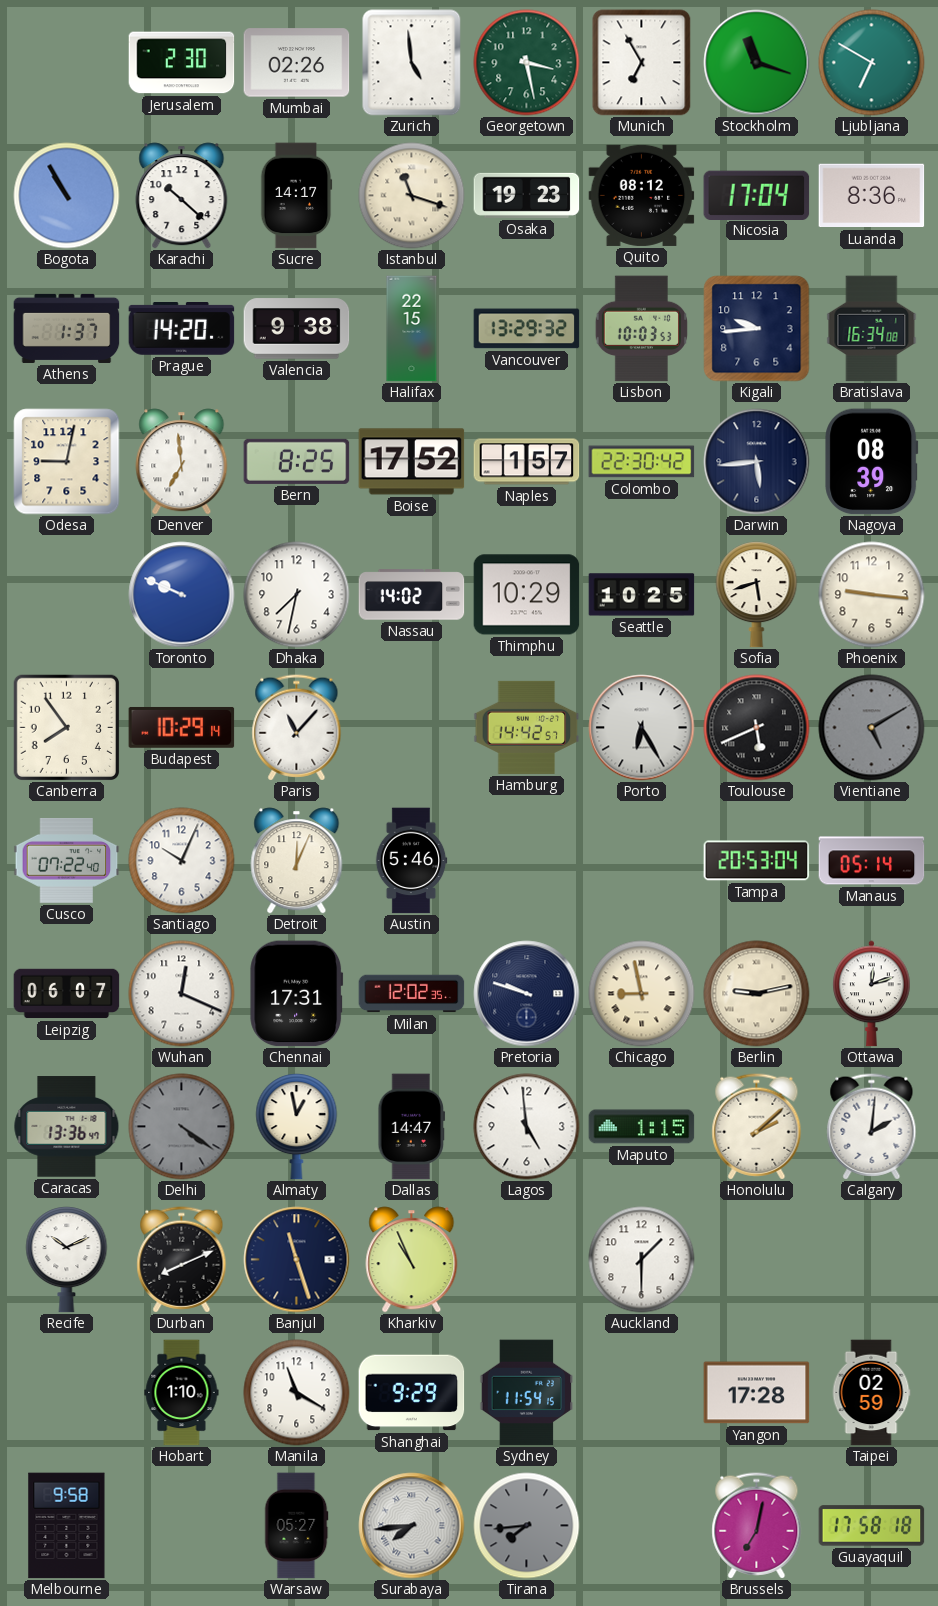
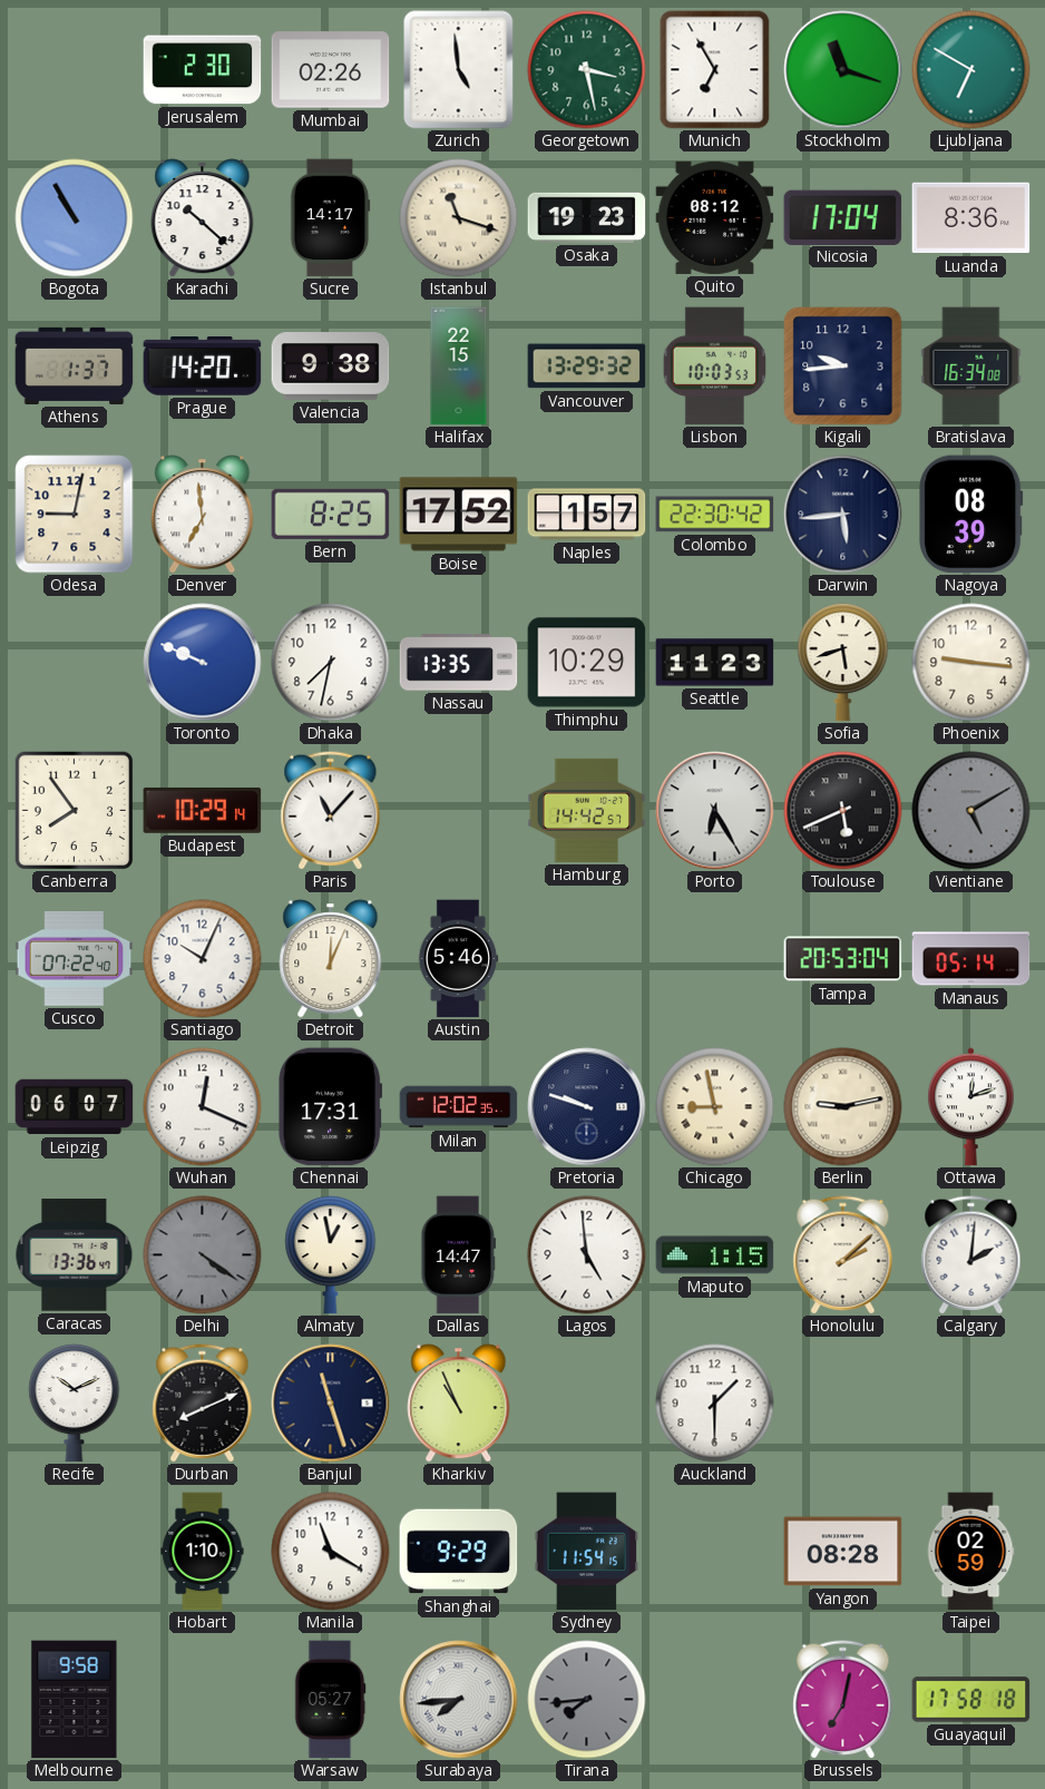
Nassau: 14:02 -> 13:35 (459, 663)
Seattle: 10:25 -> 11:23 (715, 663)
Yangon: 17:28 -> 08:28 (843, 1552)
